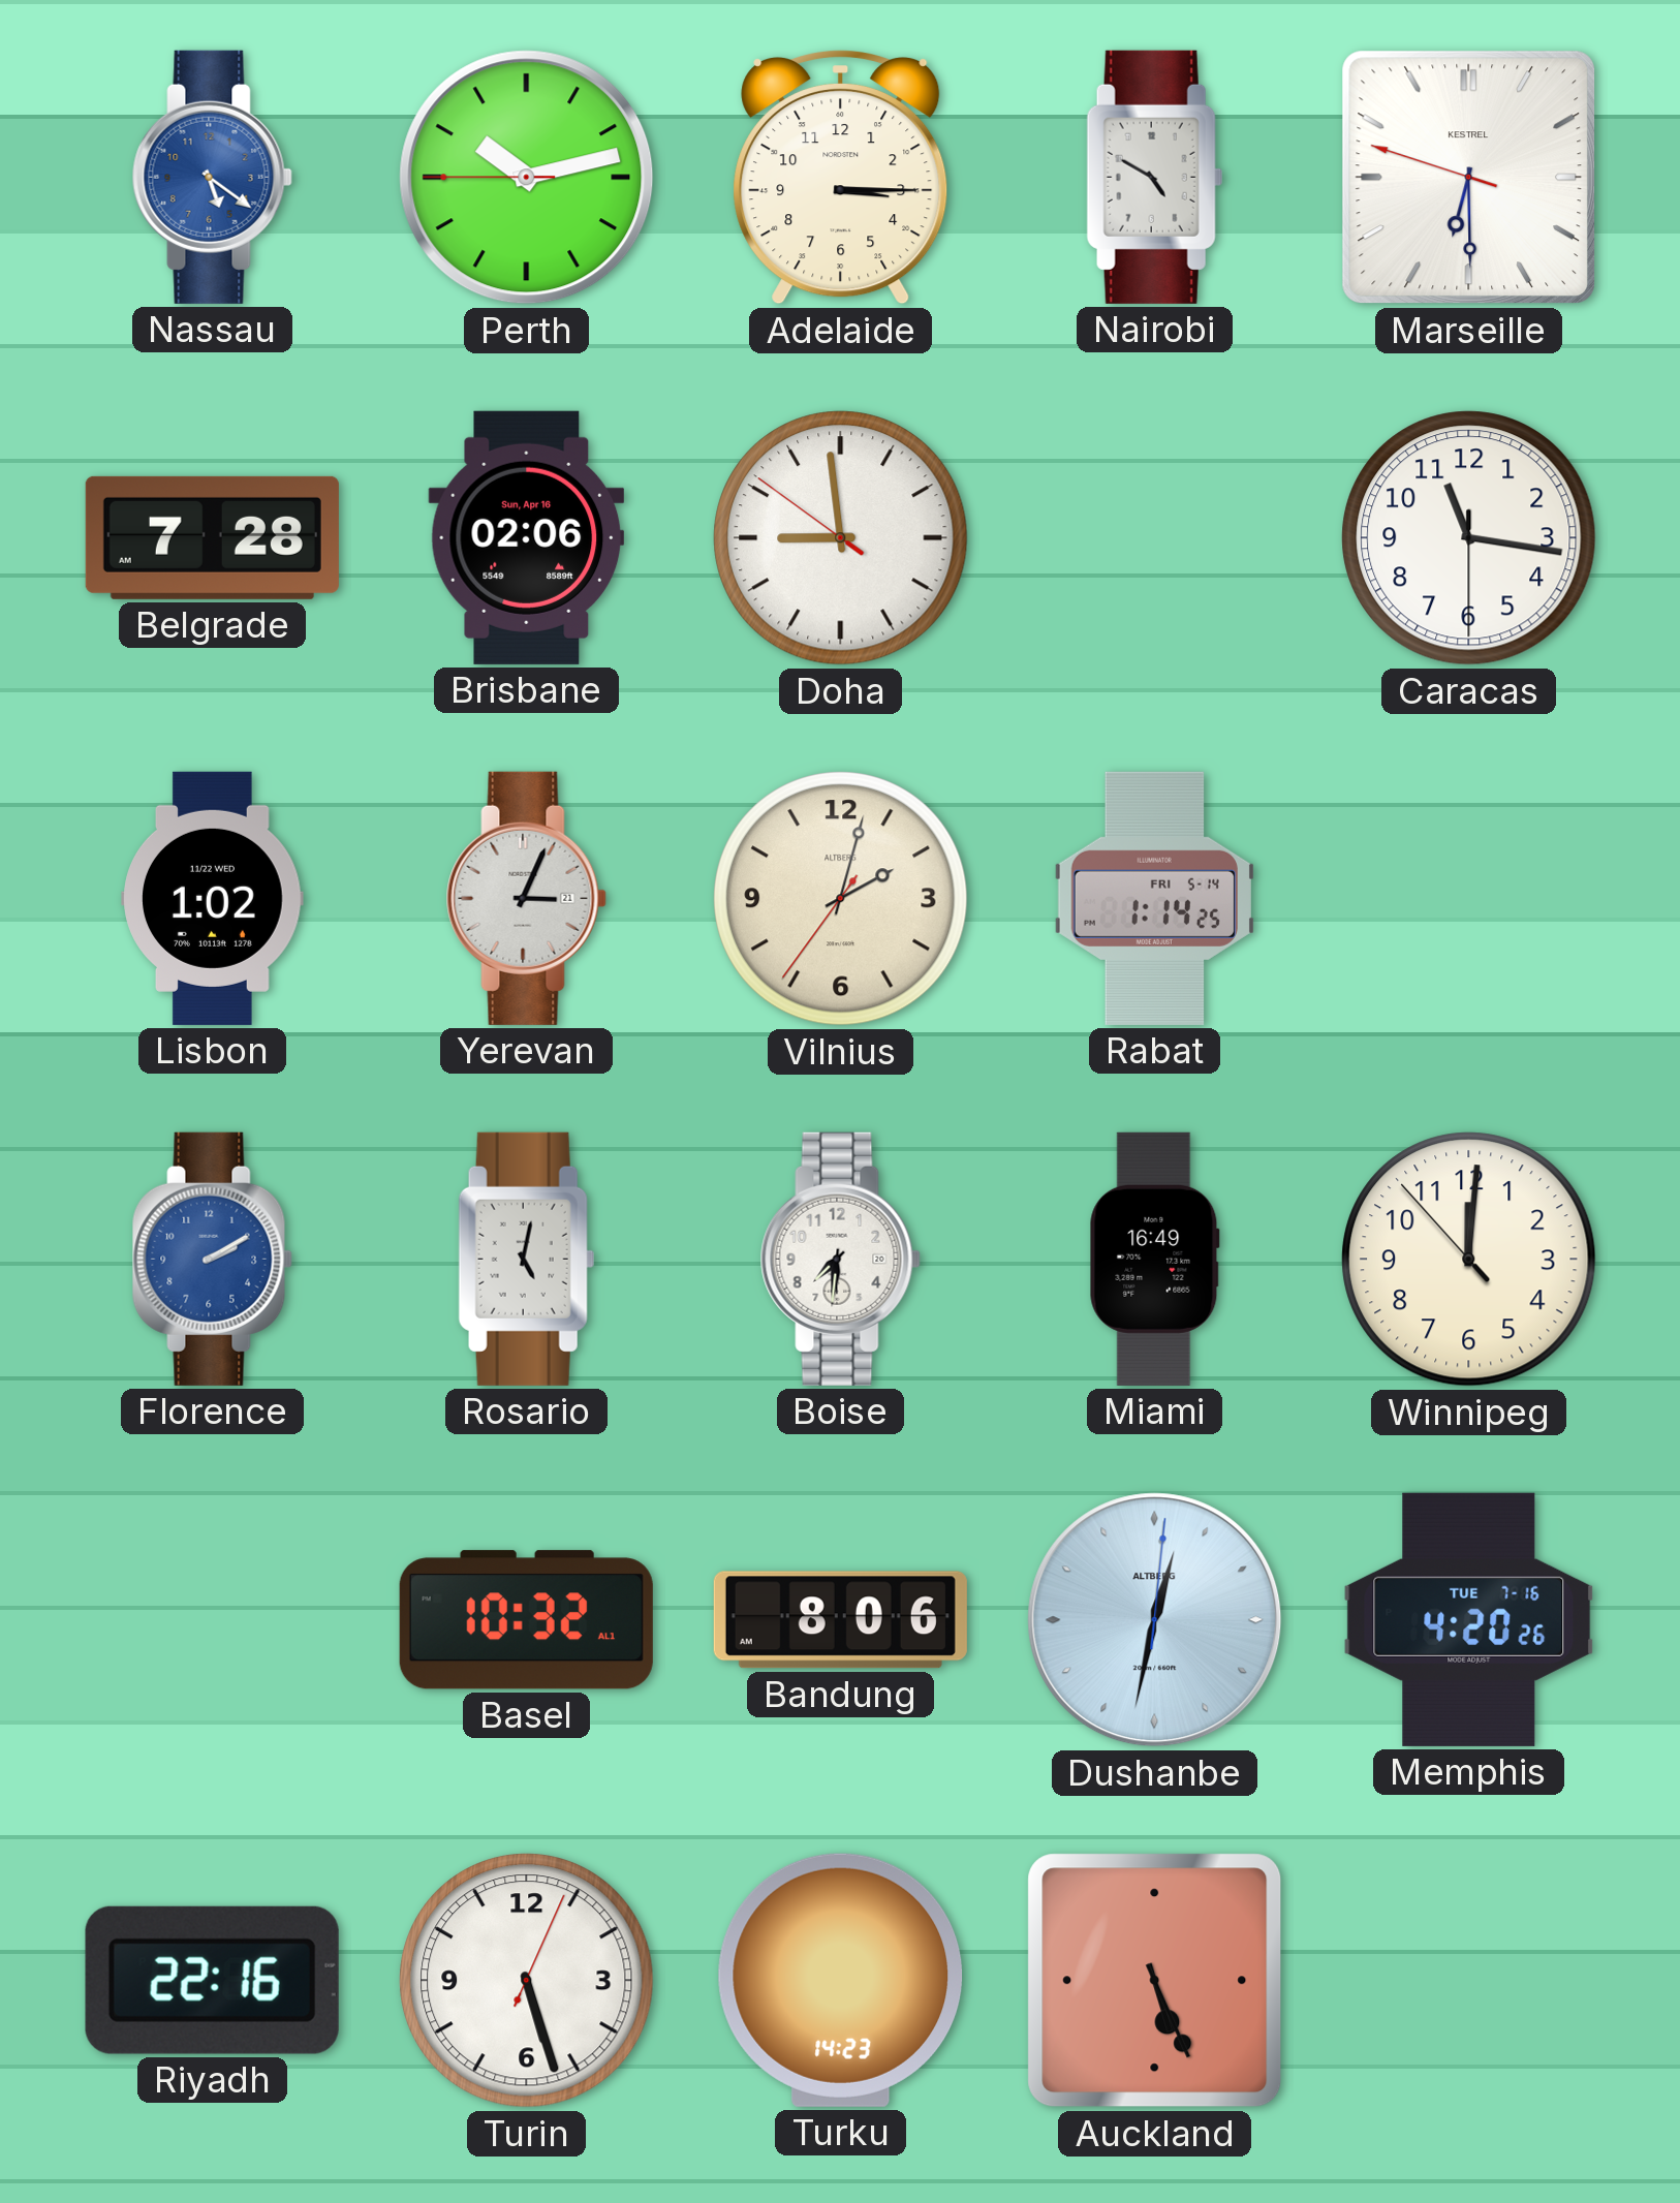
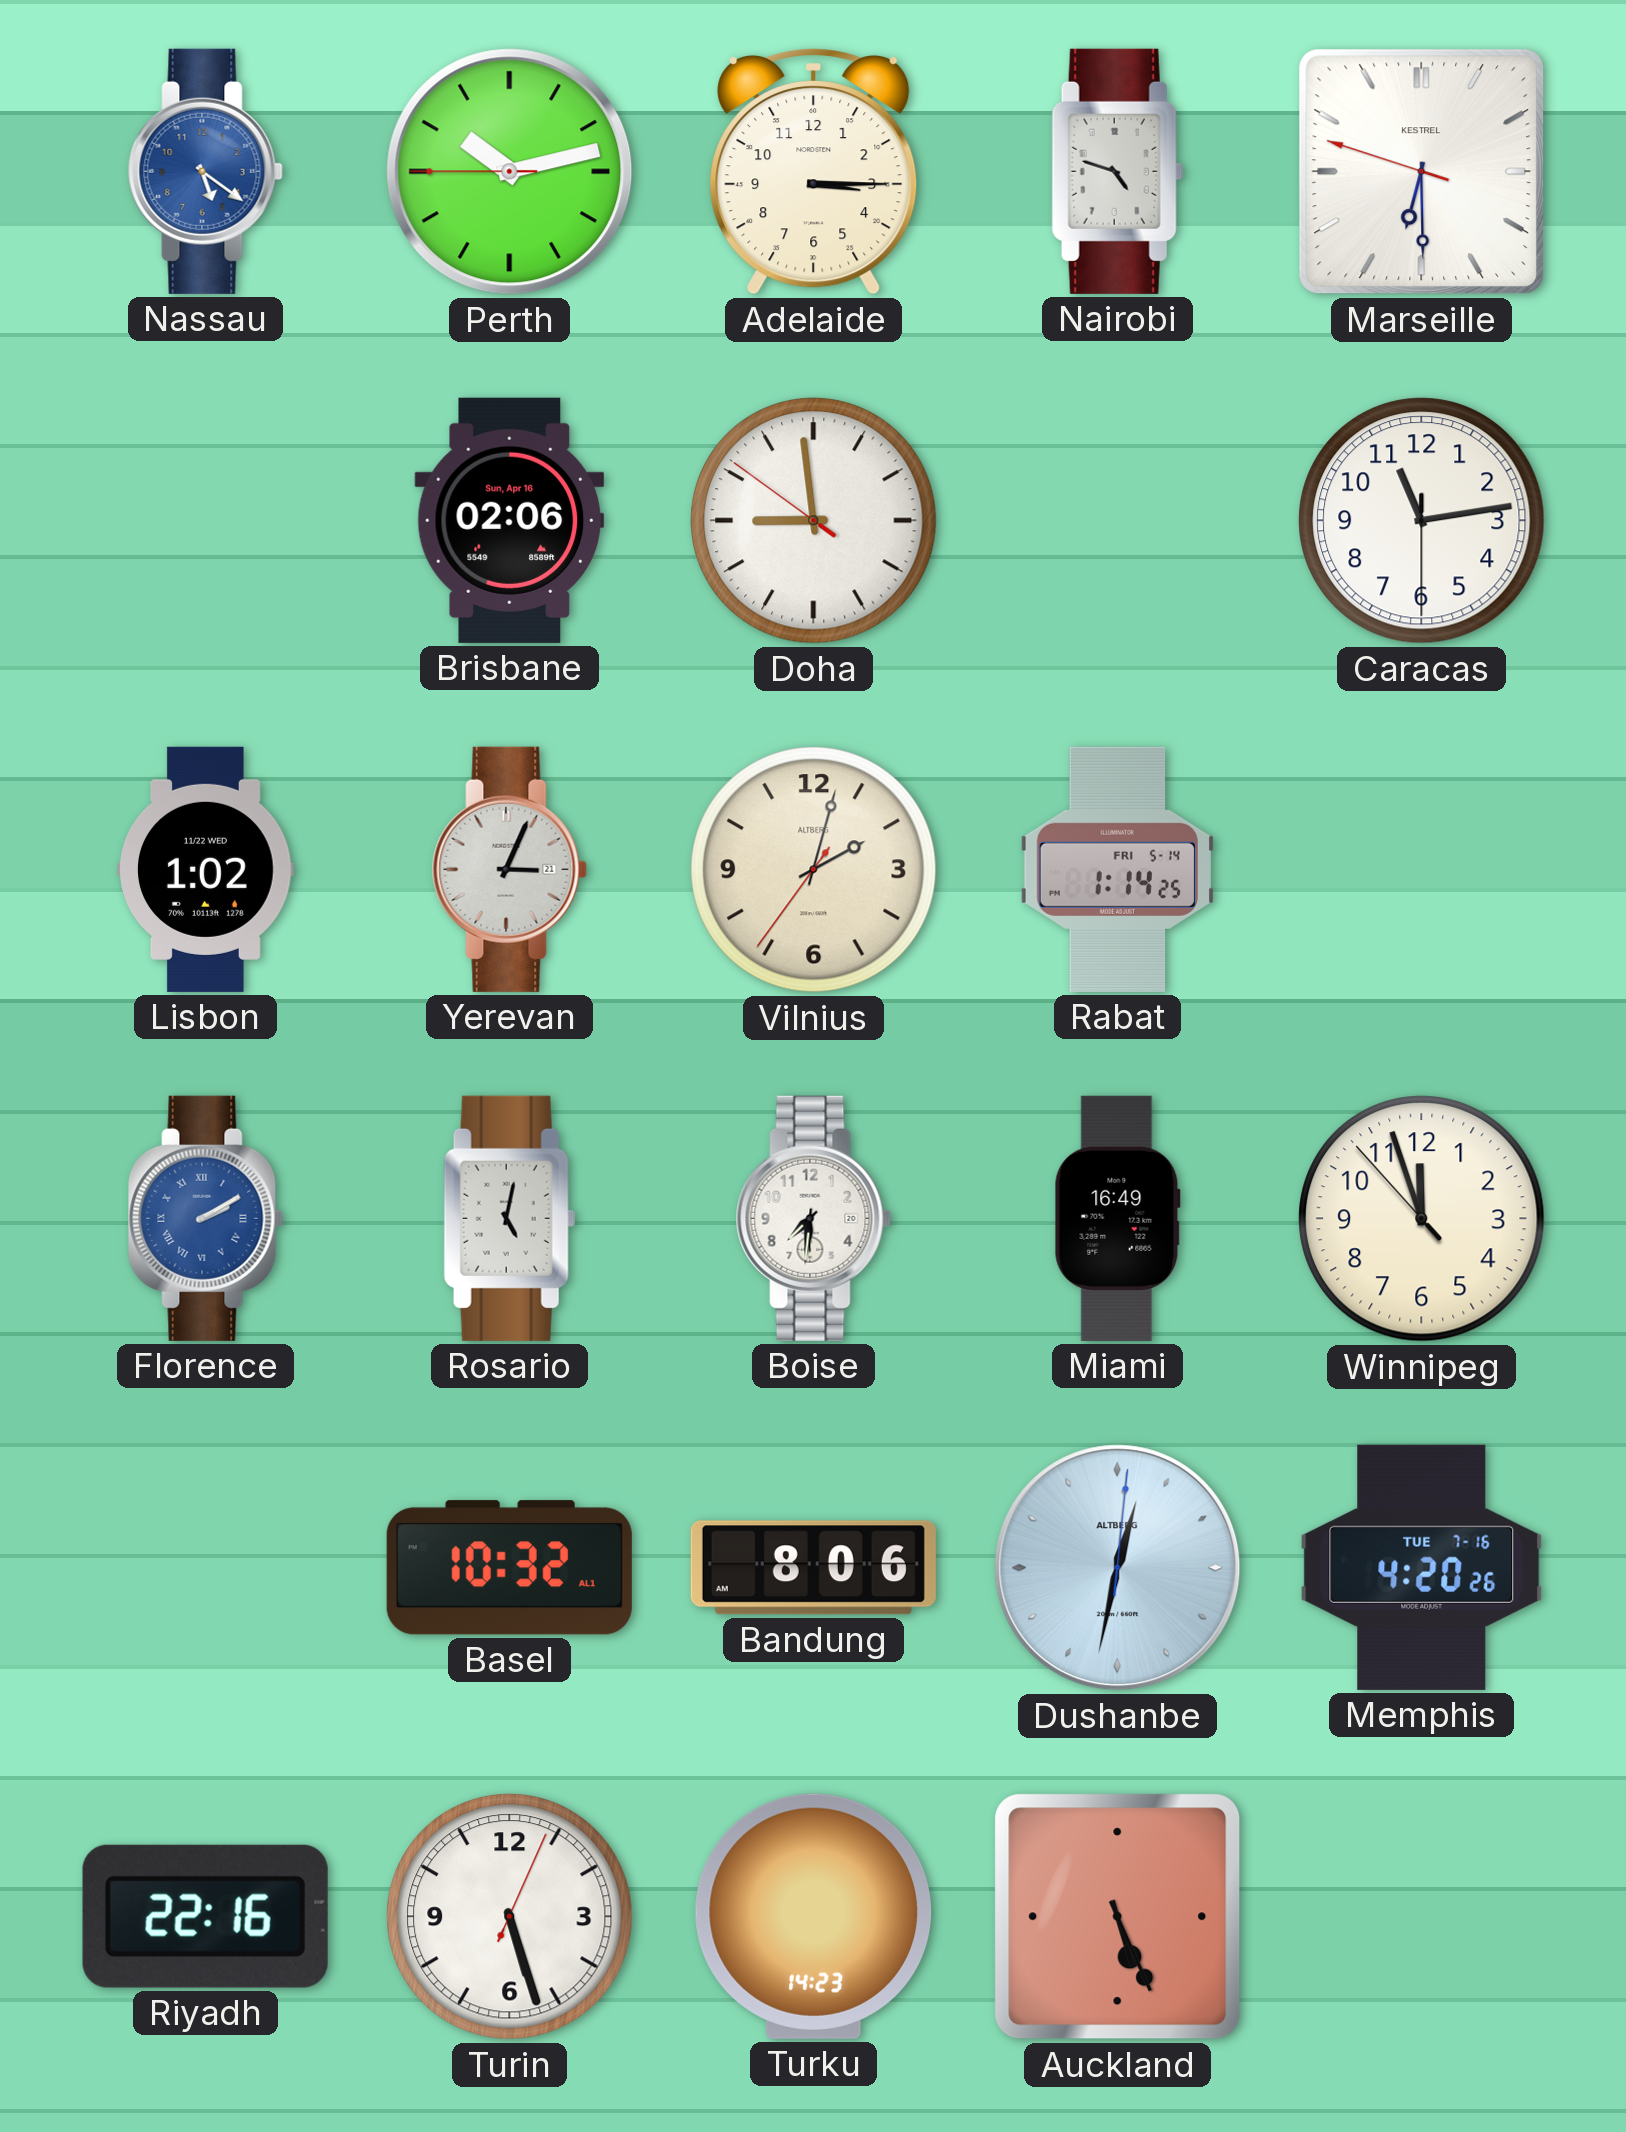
Nairobi: 4:50 -> 4:48 (1117, 171)
Belgrade: 7:28 -> none (212, 537)
Caracas: 11:16 -> 11:13 (1422, 521)
Florence numerals: Arabic -> Roman (205, 1218)
Winnipeg: 12:00 -> 11:56 (1422, 1219)
